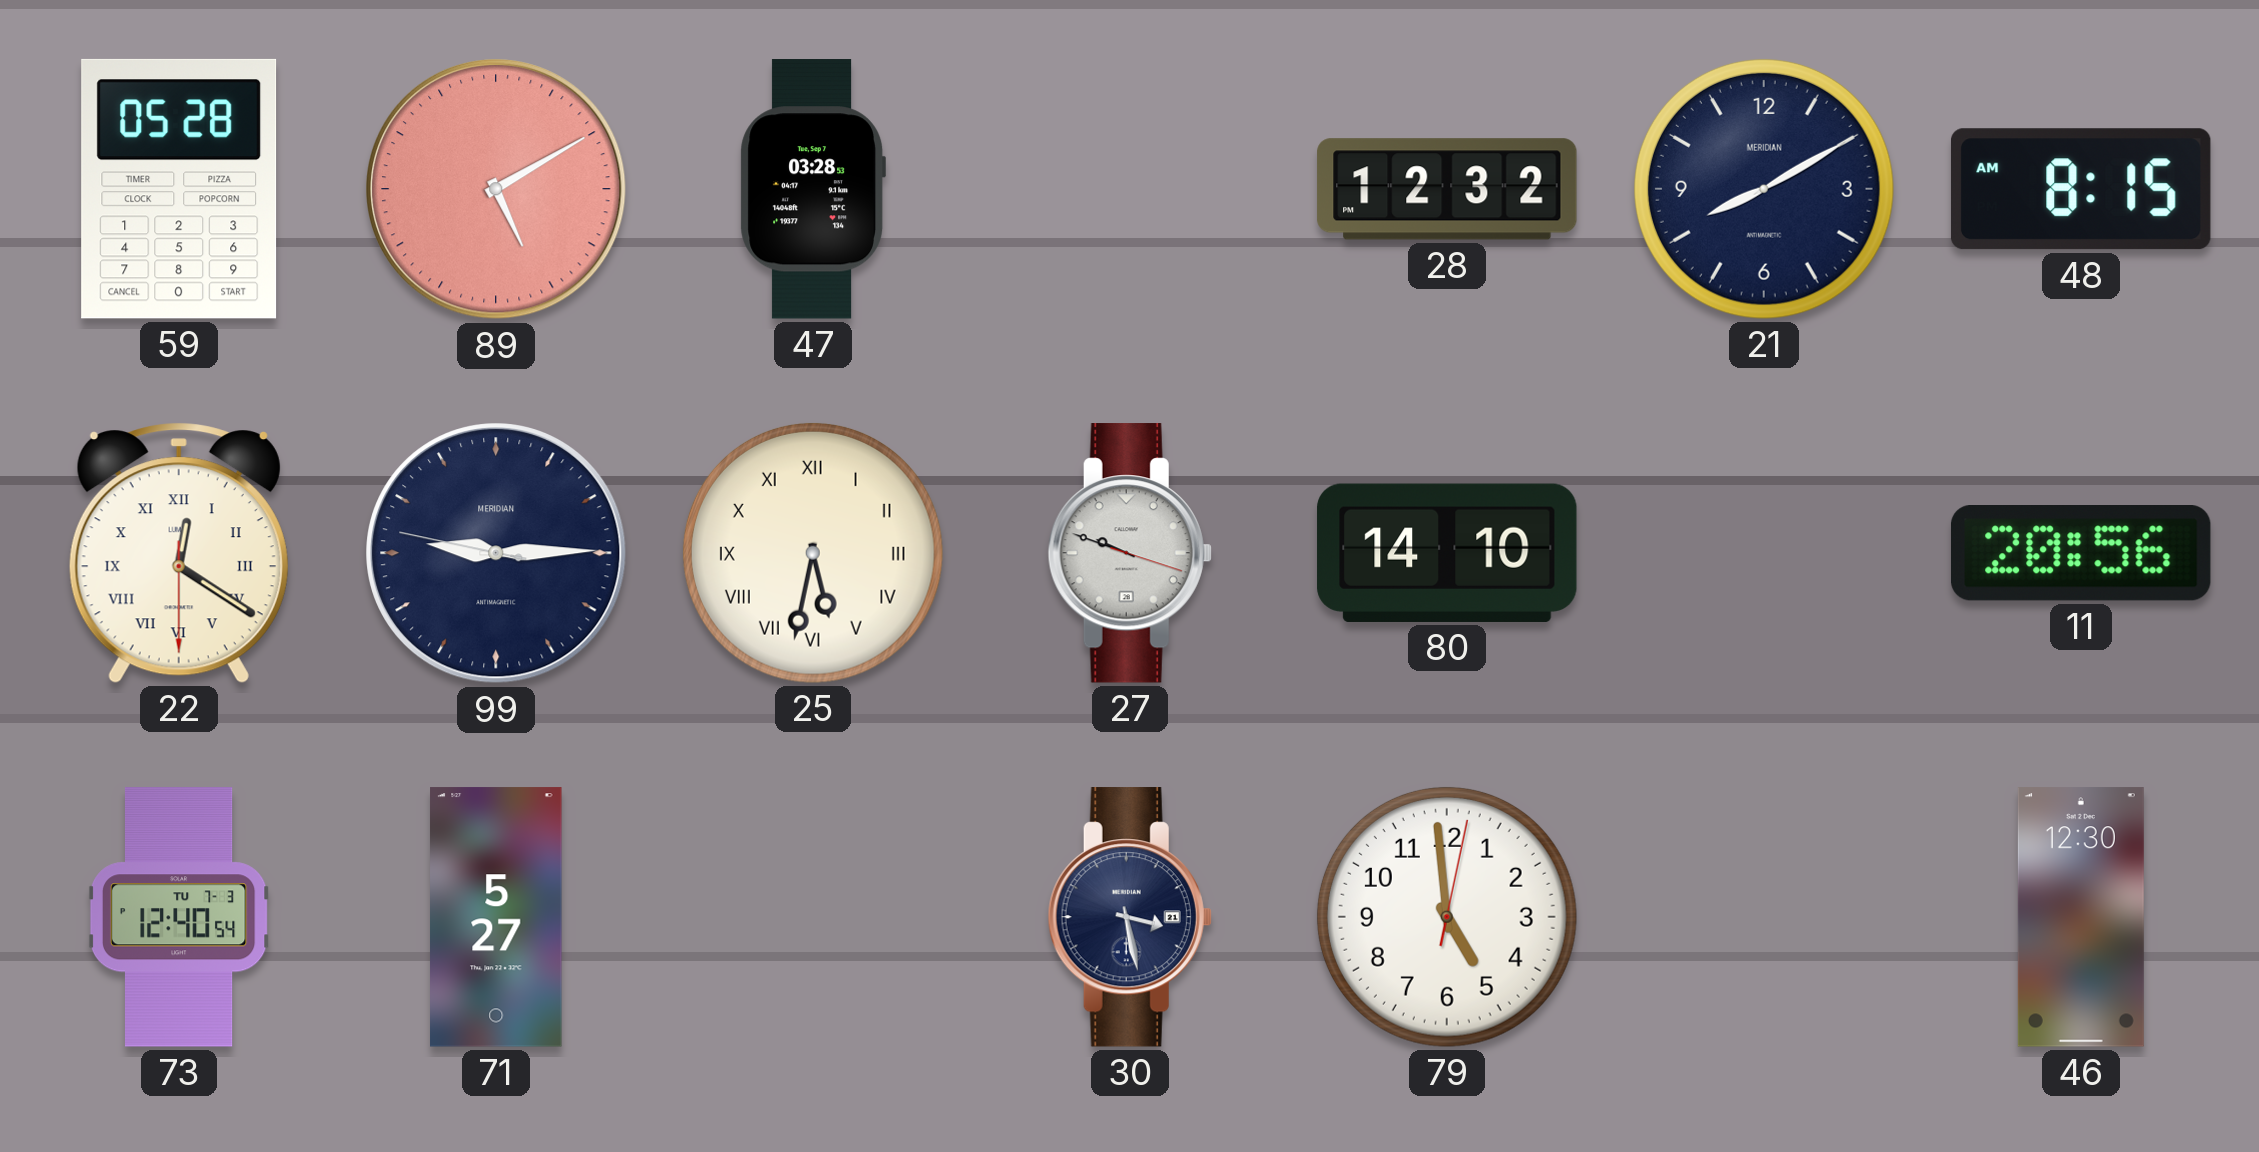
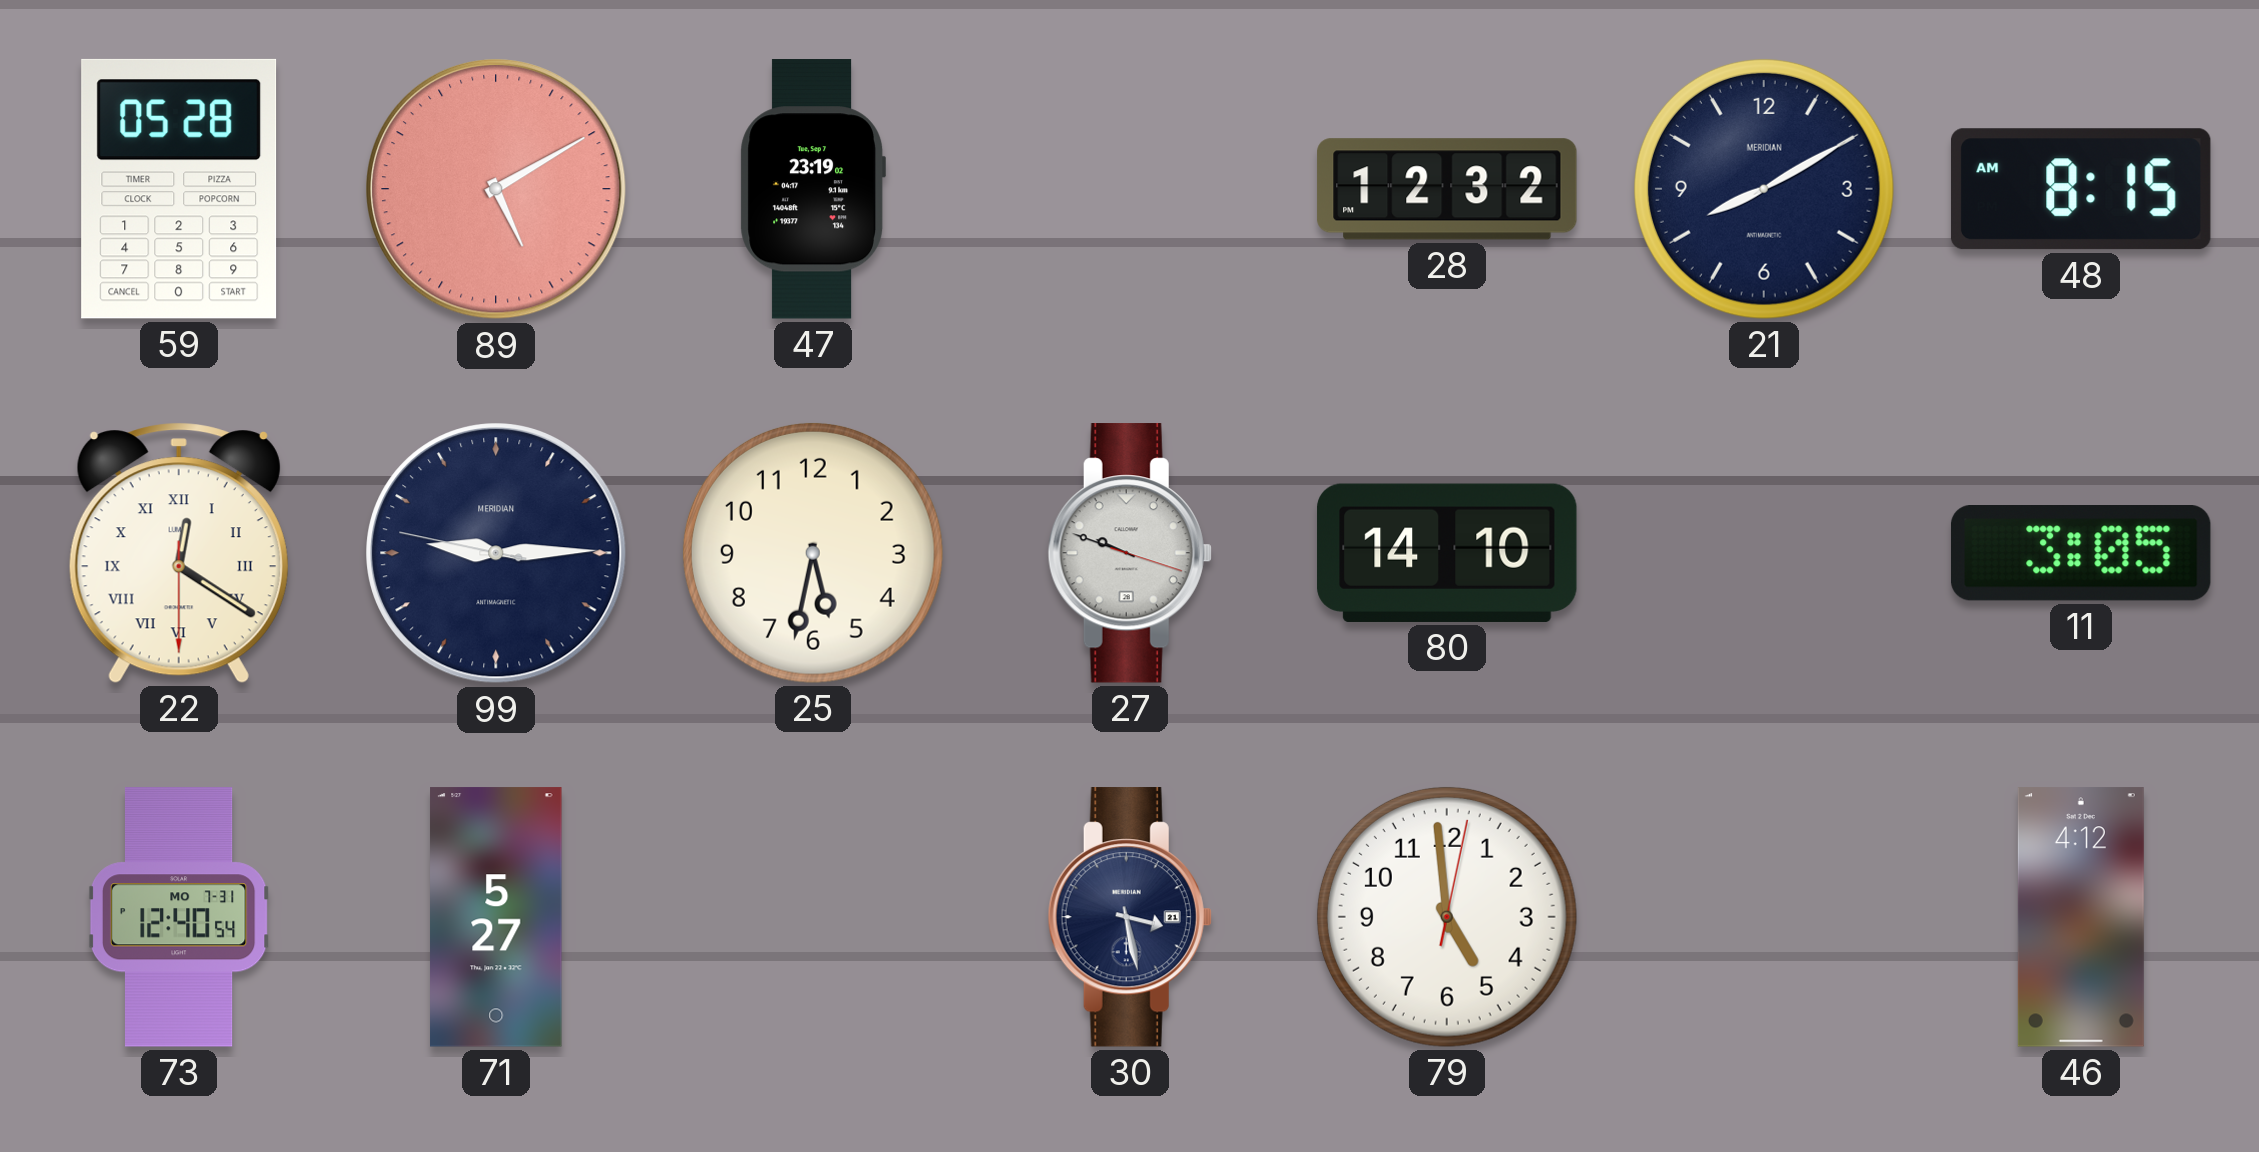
47: 03:28 -> 23:19 (813, 189)
25 numerals: Roman -> Arabic (813, 553)
11: 20:56 -> 3:05 (2081, 554)
73 date: TU 7-3 -> MO 7-31 (179, 917)
46: 12:30 -> 4:12 (2081, 917)
